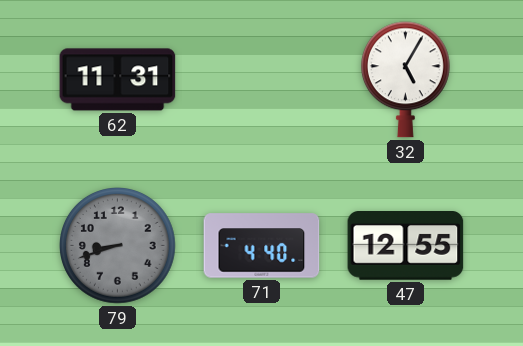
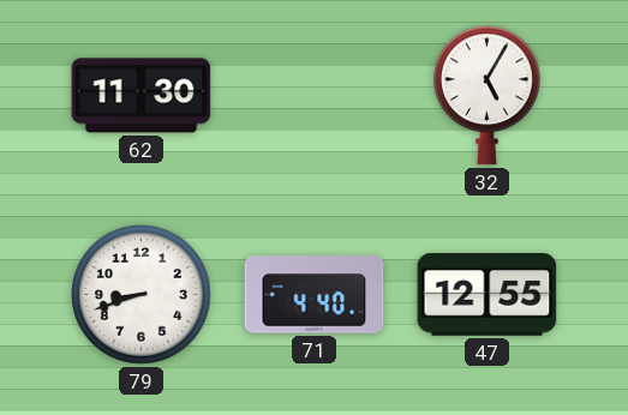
62: 11:31 -> 11:30 (142, 96)
79 dial: grey -> white (142, 295)
